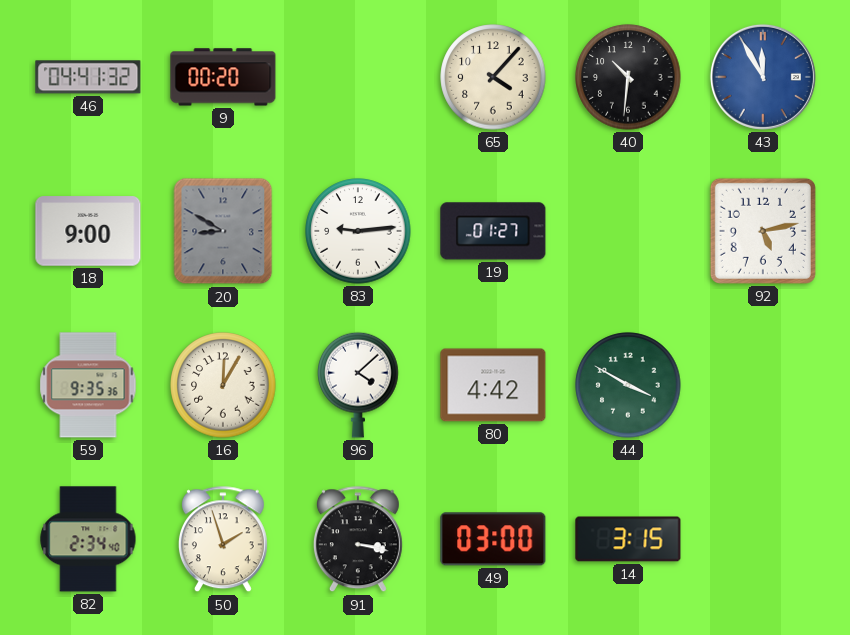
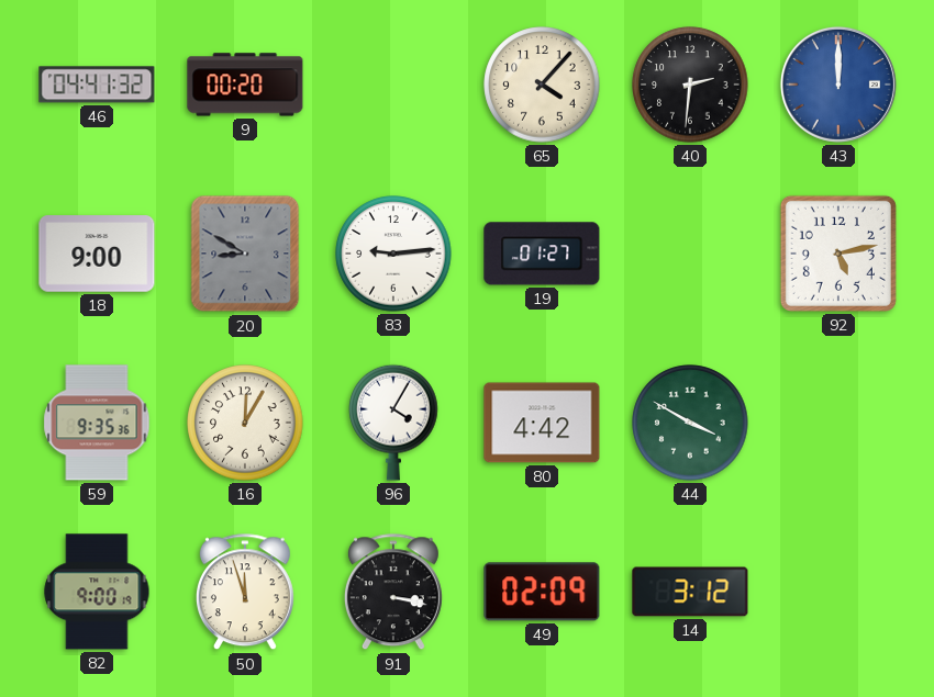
40: 10:31 -> 2:31 (690, 85)
43: 11:55 -> 12:00 (838, 85)
96: 4:08 -> 4:05 (393, 423)
82: 2:34 -> 9:00 (97, 592)
50: 1:57 -> 11:57 (245, 593)
49: 03:00 -> 02:09 (542, 592)
14: 3:15 -> 3:12 (690, 592)
